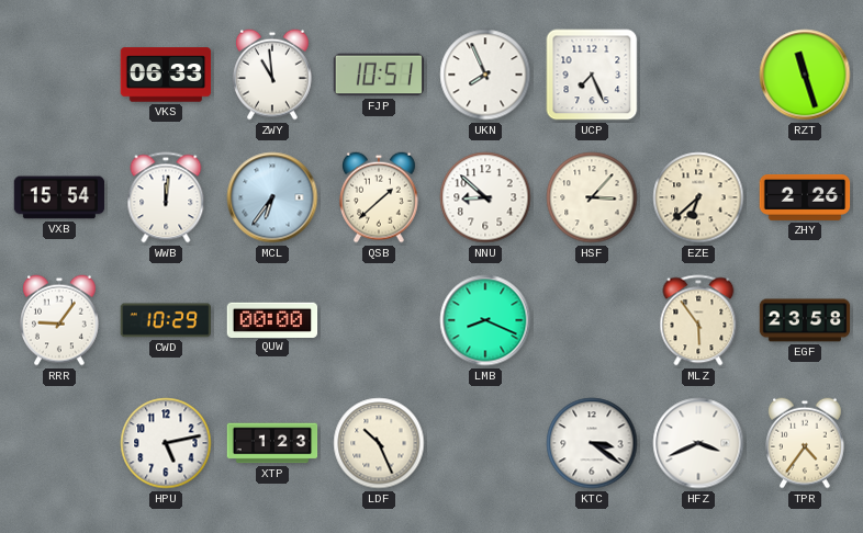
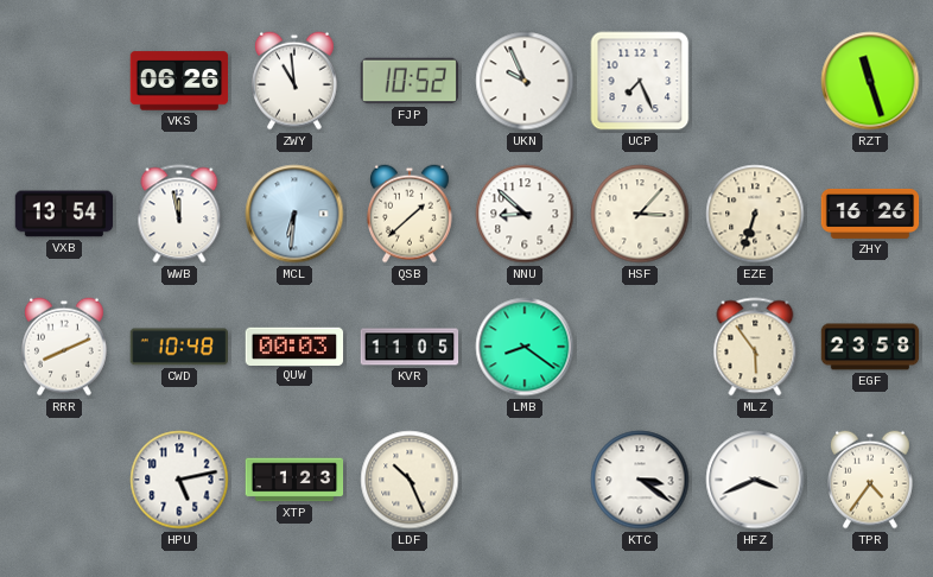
VKS: 06:33 -> 06:26 (179, 81)
FJP: 10:51 -> 10:52 (410, 81)
UKN: 7:56 -> 9:56 (525, 81)
VXB: 15:54 -> 13:54 (64, 214)
WWB: 12:01 -> 11:58 (179, 214)
MCL: 6:36 -> 6:31 (294, 214)
EZE: 6:38 -> 6:33 (755, 214)
ZHY: 2:26 -> 16:26 (870, 214)
RRR: 9:06 -> 8:11 (65, 347)
CWD: 10:29 -> 10:48 (178, 347)
QUW: 00:00 -> 00:03 (294, 345)
KVR: none -> 11:05 (410, 347)
LMB: 8:19 -> 8:21 (525, 347)
